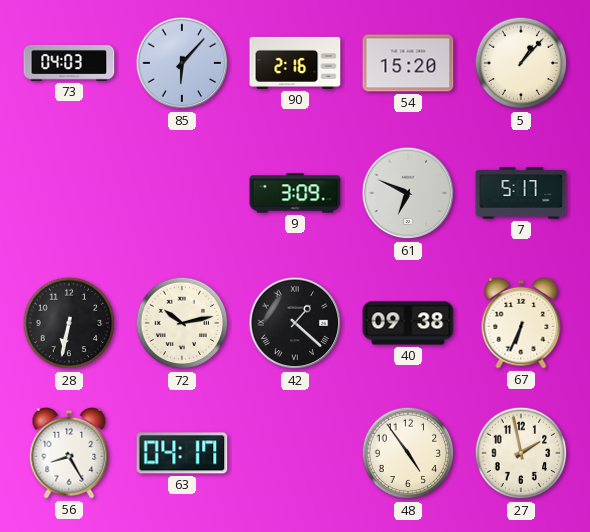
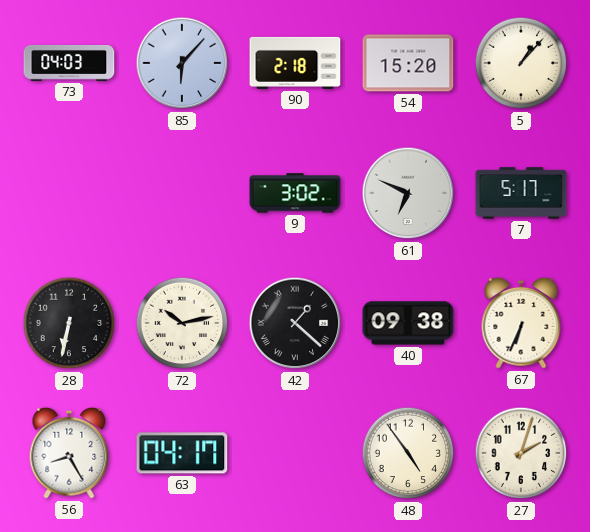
90: 2:16 -> 2:18 (295, 63)
9: 3:09 -> 3:02 (295, 193)
27: 1:58 -> 2:03 (521, 453)
